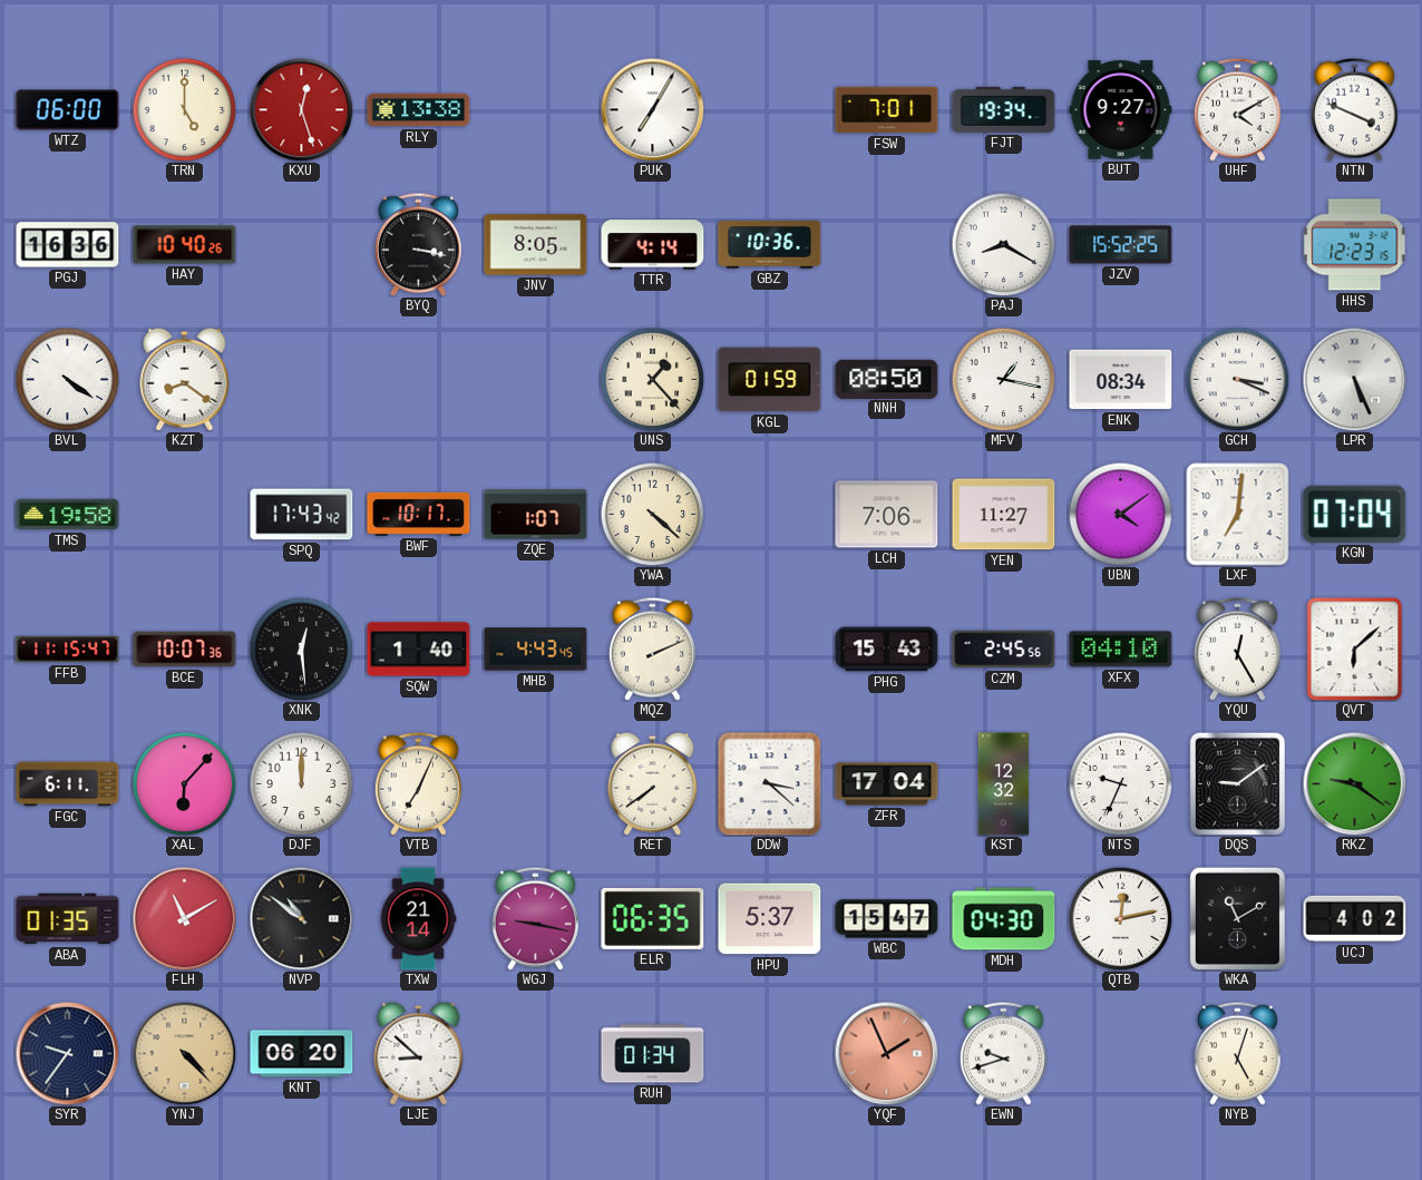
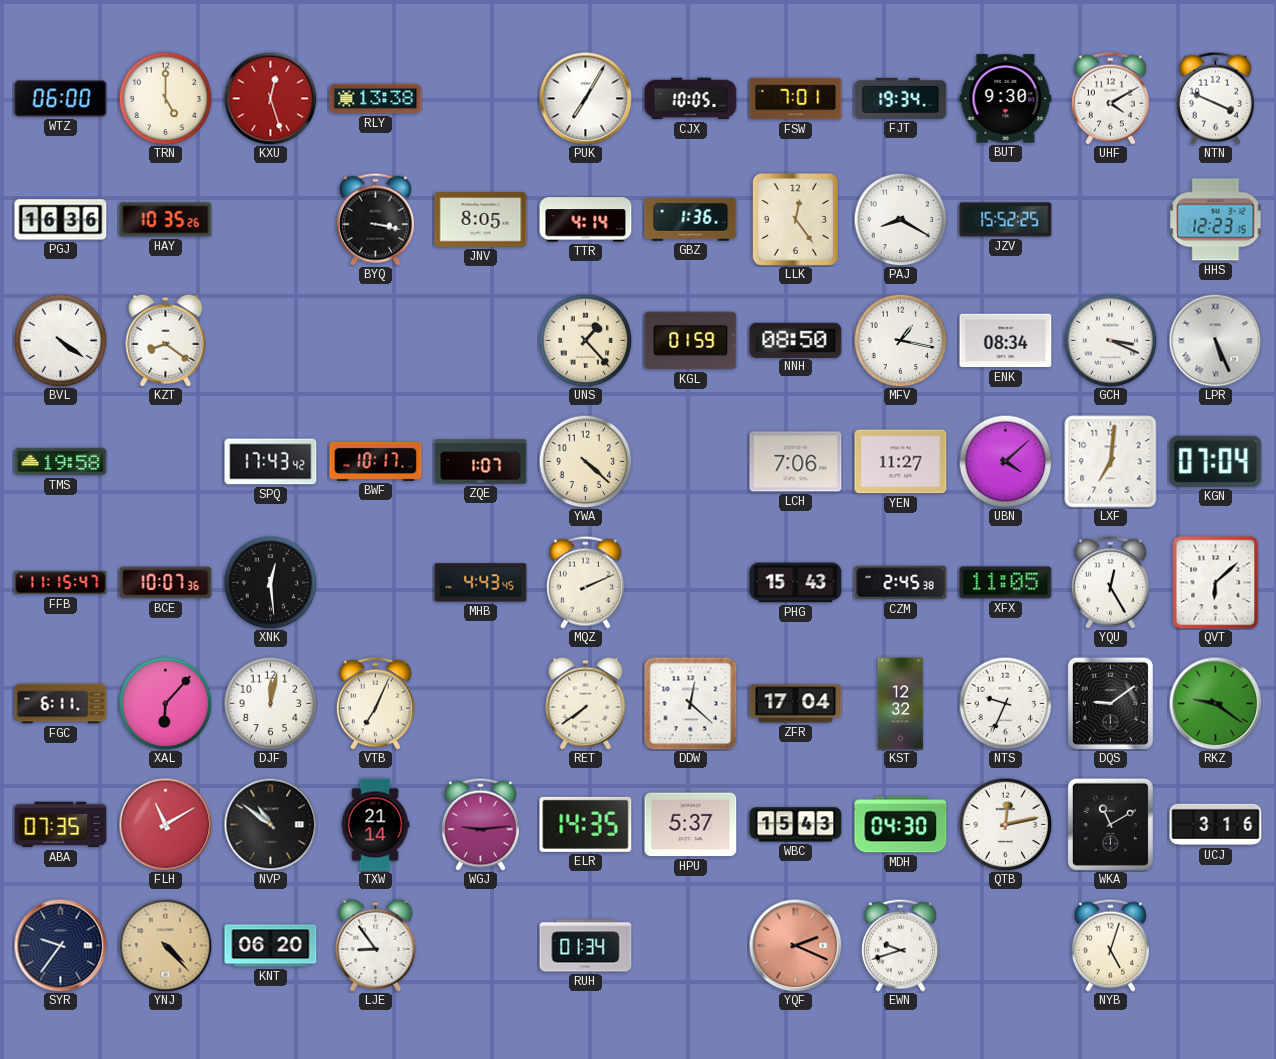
CJX: none -> 10:05 (691, 99)
BUT: 9:27 -> 9:30 (1006, 99)
HAY: 10:40 -> 10:35 (166, 220)
GBZ: 10:36 -> 1:36 (691, 220)
LLK: none -> 12:24 (795, 219)
UBN: 4:09 -> 4:08 (1005, 461)
SQW: 1:40 -> none (419, 650)
CZM: 2:45:56 -> 2:45:38 (901, 583)
XFX: 04:10 -> 11:05 (1006, 583)
DJF: 12:00 -> 12:02 (270, 703)
DDW: 3:22 -> 12:22 (691, 704)
ABA: 01:35 -> 07:35 (61, 825)
WGJ: 9:17 -> 9:14 (480, 824)
ELR: 06:35 -> 14:35 (586, 824)
WBC: 15:47 -> 15:43 (796, 825)
UCJ: 4:02 -> 3:16 (1216, 825)
LJE: 8:52 -> 8:54 (376, 945)
YQF: 1:56 -> 2:19 (795, 945)
